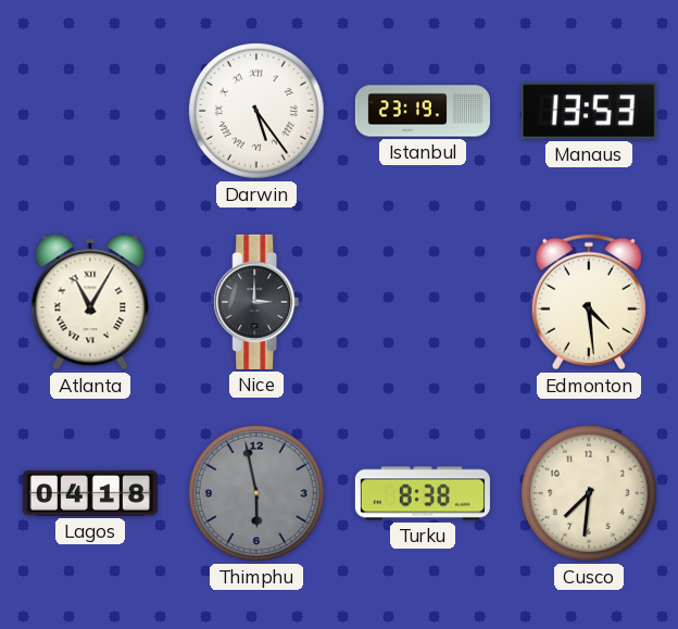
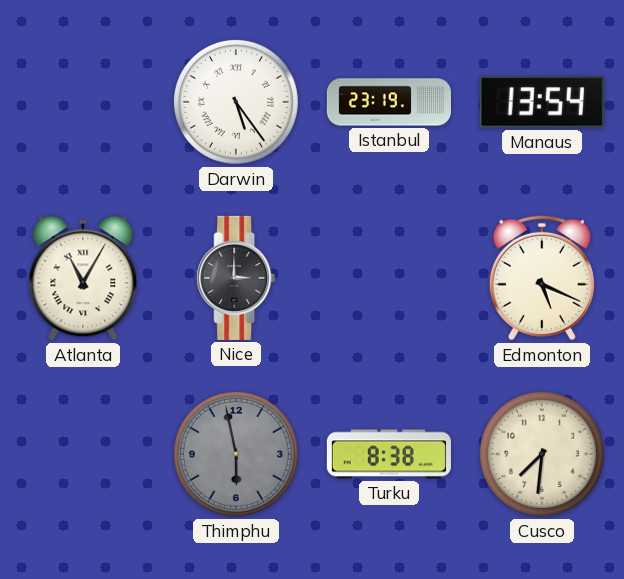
Manaus: 13:53 -> 13:54 (542, 102)
Edmonton: 4:29 -> 5:19 (542, 278)
Lagos: 04:18 -> none (90, 493)
